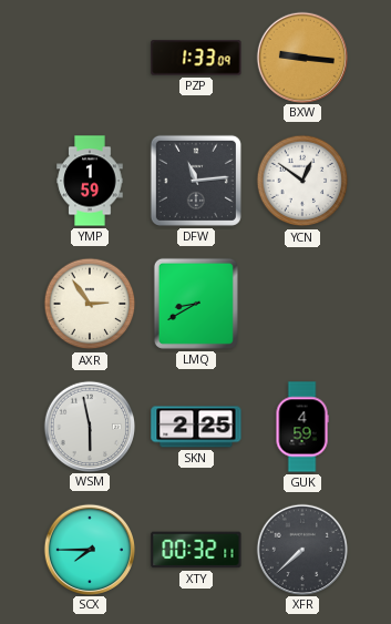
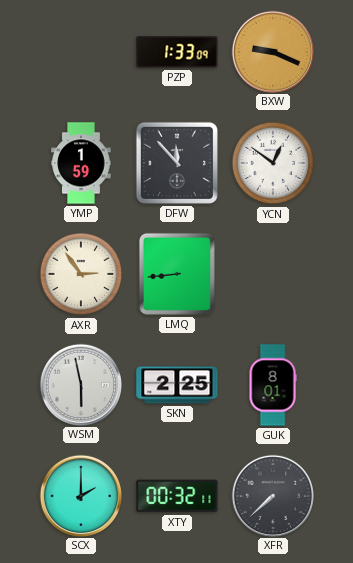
BXW: 9:16 -> 9:19 (272, 51)
DFW: 11:14 -> 11:53 (177, 163)
LMQ: 8:40 -> 8:44 (177, 274)
GUK: 4:59 -> 8:01 (273, 385)
SCX: 7:45 -> 2:00 (80, 495)
